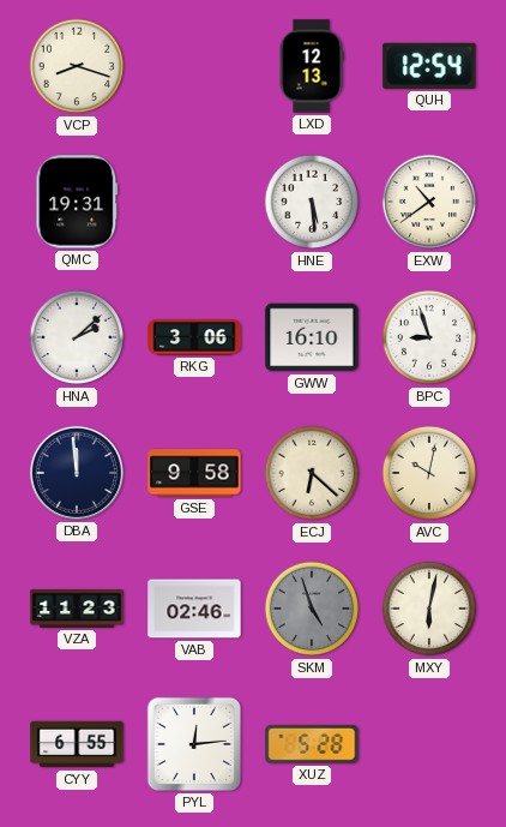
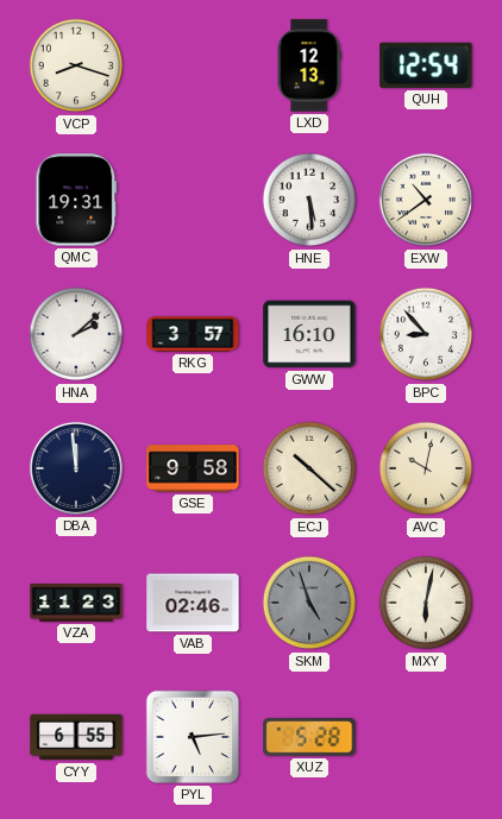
RKG: 3:06 -> 3:57 (193, 334)
BPC: 8:57 -> 8:53 (426, 334)
ECJ: 6:22 -> 10:22 (309, 468)
PYL: 12:14 -> 5:14 (193, 737)
